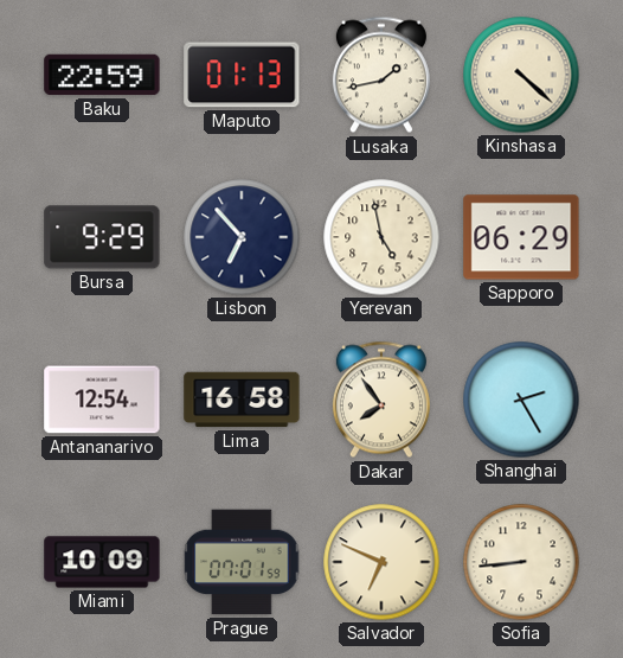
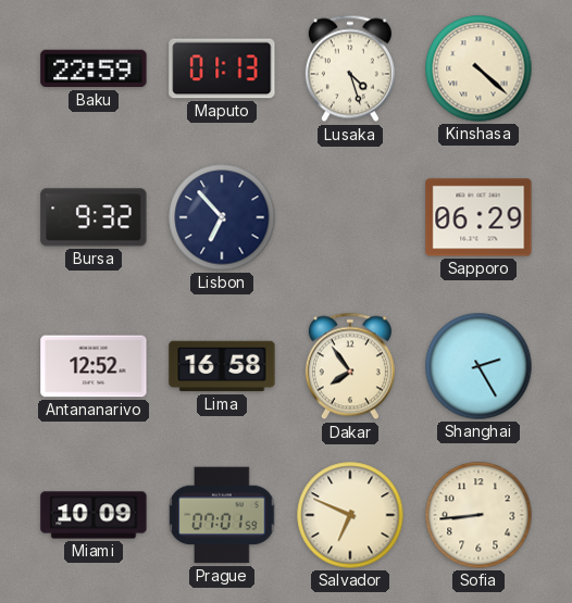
Lusaka: 1:43 -> 4:27 (350, 68)
Bursa: 9:29 -> 9:32 (94, 217)
Yerevan: 4:58 -> none (381, 237)
Antananarivo: 12:54 -> 12:52 (94, 366)
